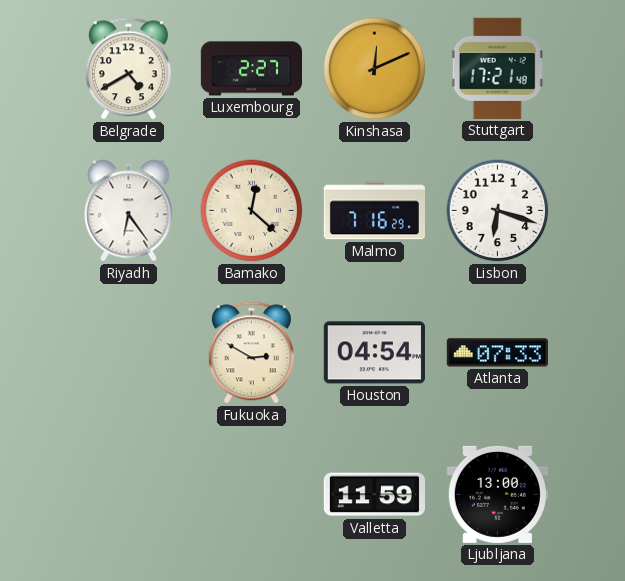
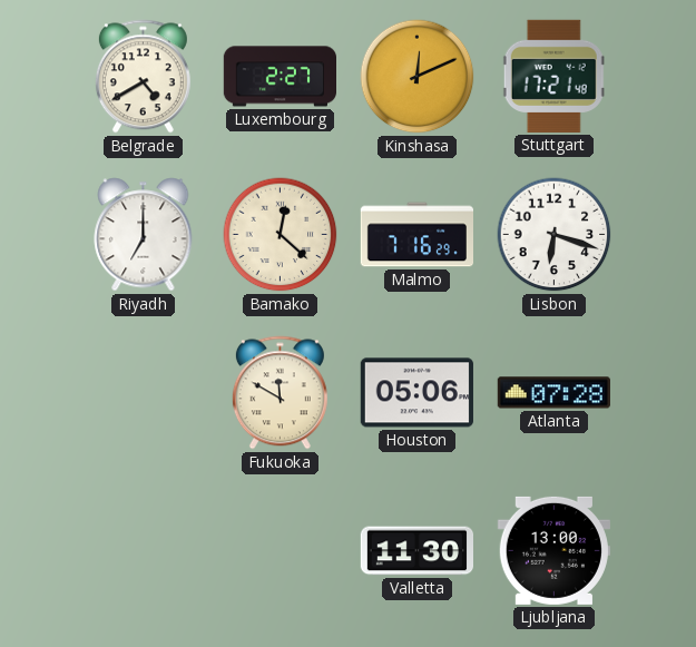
Riyadh: 6:24 -> 7:00 (144, 235)
Fukuoka: 2:50 -> 11:50 (280, 393)
Houston: 04:54 -> 05:06 (416, 393)
Atlanta: 07:33 -> 07:28 (553, 393)
Valletta: 11:59 -> 11:30 (416, 551)
